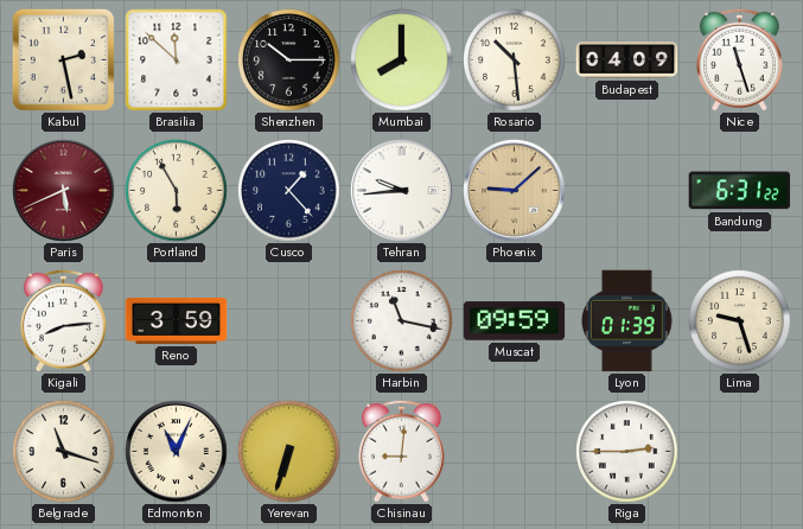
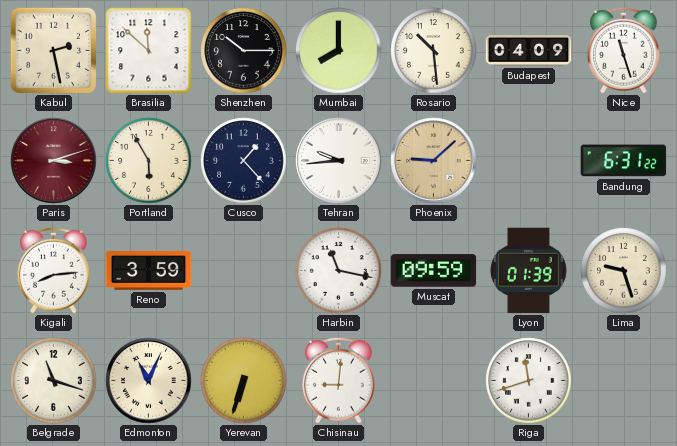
Paris: 5:41 -> 3:12 (54, 161)
Riga: 2:45 -> 11:42 (529, 381)
